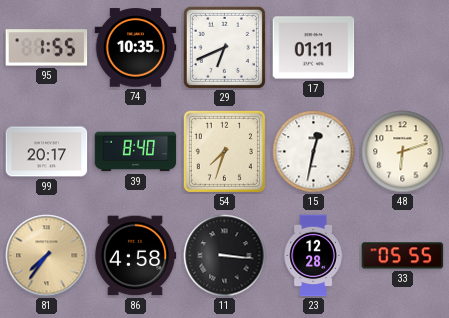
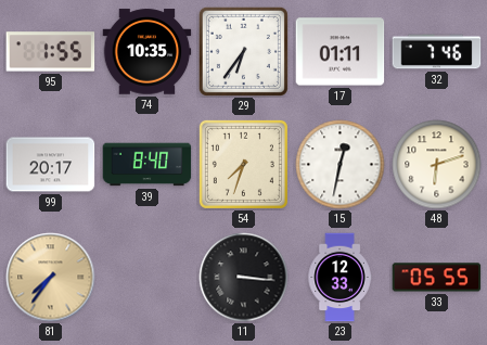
29: 6:41 -> 6:36 (243, 51)
32: none -> 7:46 (437, 52)
86: 4:58 -> none (135, 256)
23: 12:28 -> 12:33 (339, 278)
